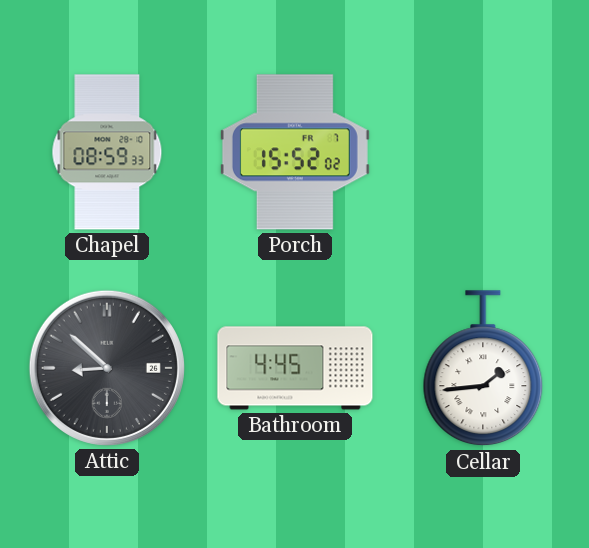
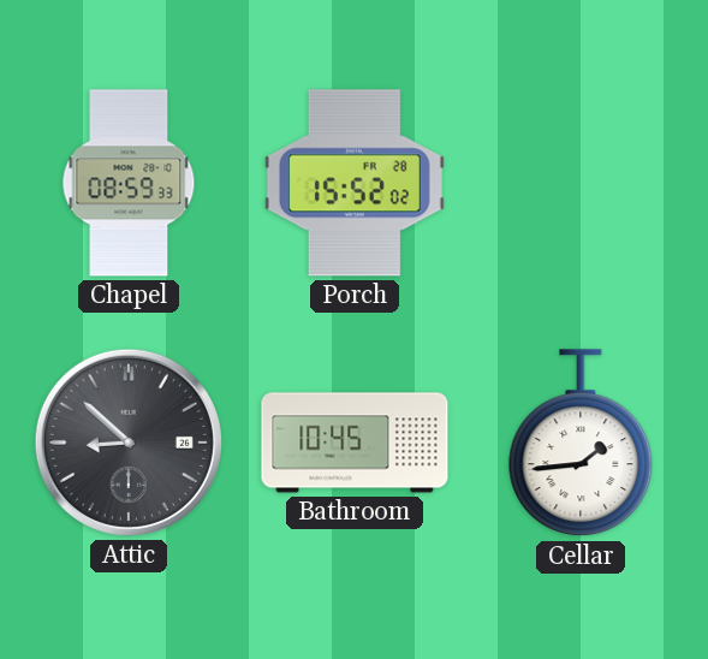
Porch date: FR 7 -> FR 28 (355, 183)
Bathroom: 4:45 -> 10:45 (355, 443)
